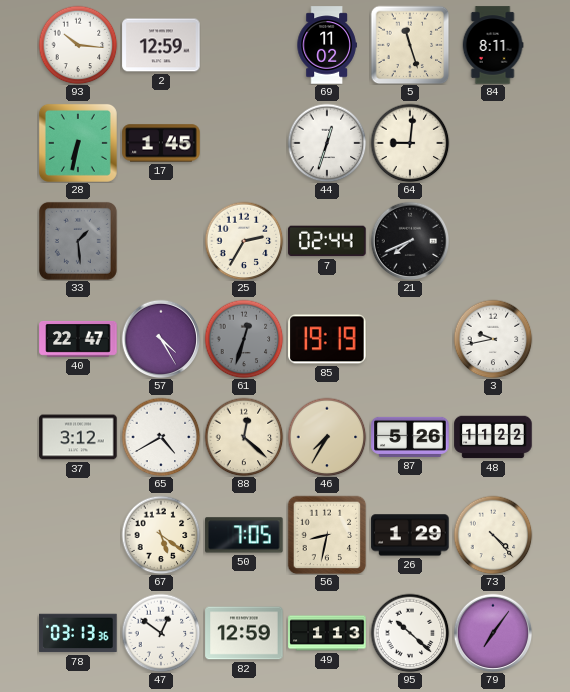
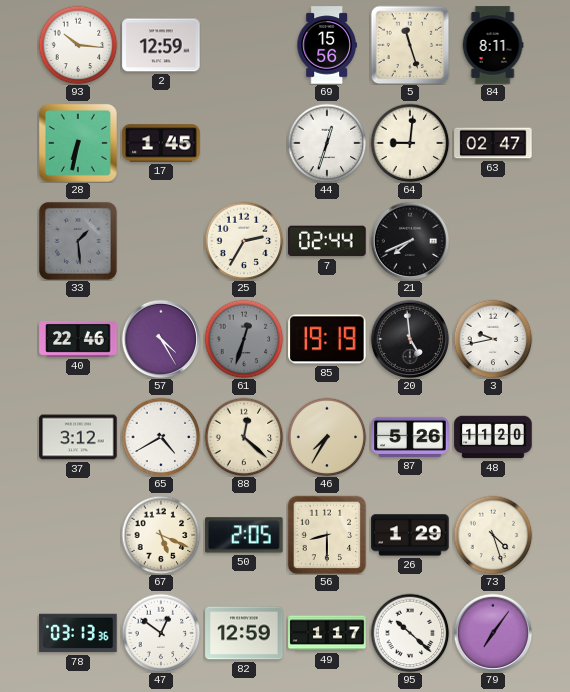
69: 11:02 -> 15:56 (327, 45)
63: none -> 02:47 (493, 143)
40: 22:47 -> 22:46 (78, 340)
20: none -> 4:59 (410, 339)
48: 11:22 -> 11:20 (493, 437)
67: 5:21 -> 5:19 (161, 535)
50: 7:05 -> 2:05 (244, 535)
56: 8:32 -> 8:30 (327, 535)
73: 4:23 -> 4:27 (493, 535)
49: 1:13 -> 1:17 (327, 633)
